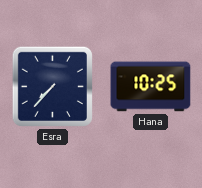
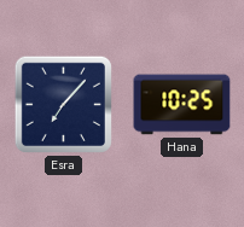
Esra: 7:37 -> 7:07 (63, 104)
